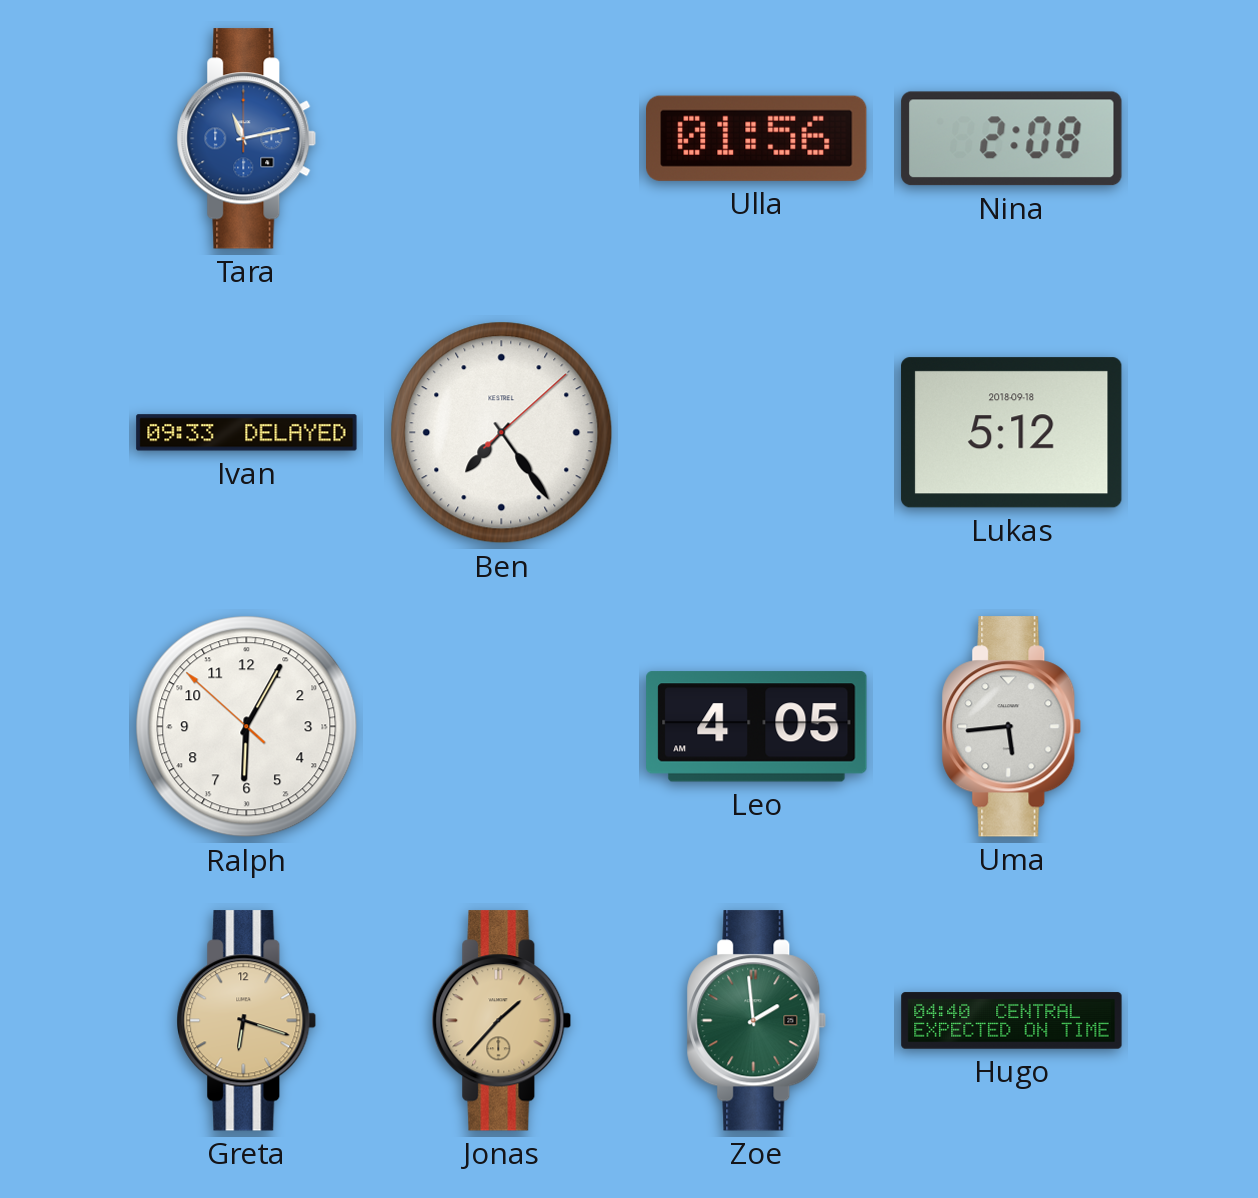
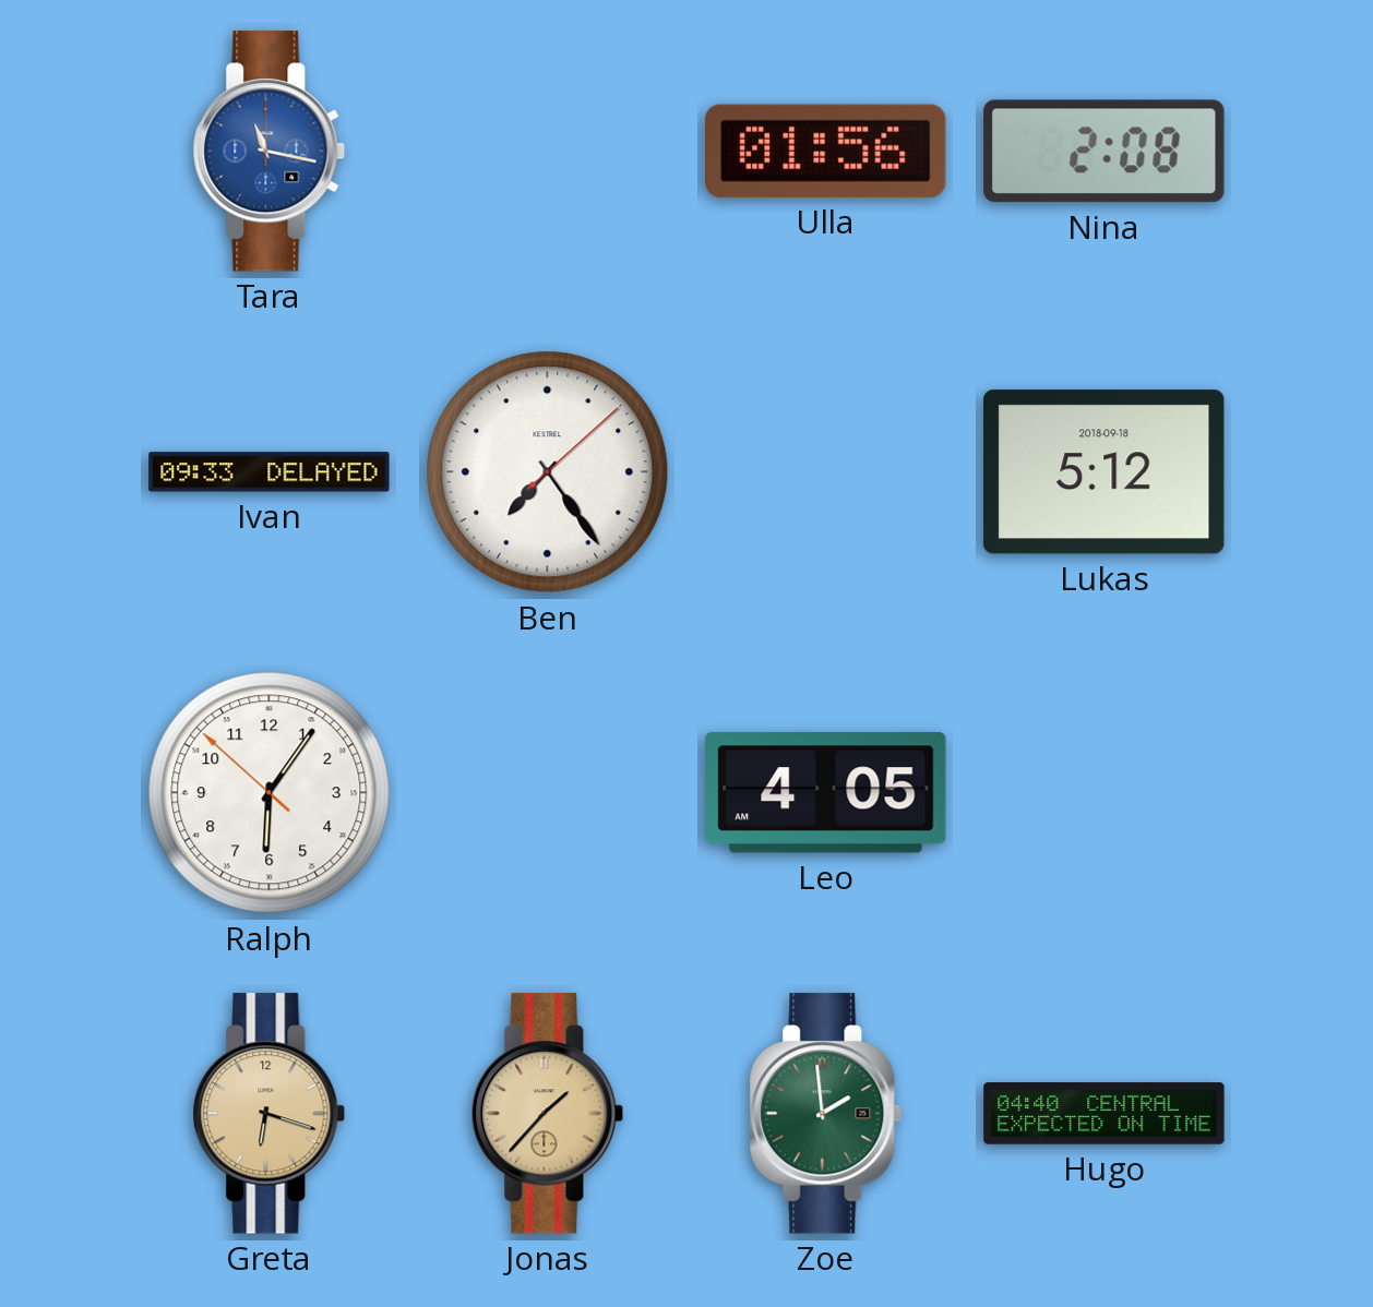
Tara: 11:13 -> 11:17 (270, 152)
Ralph: 6:04 -> 6:05 (270, 793)
Uma: 5:44 -> none (1012, 727)
